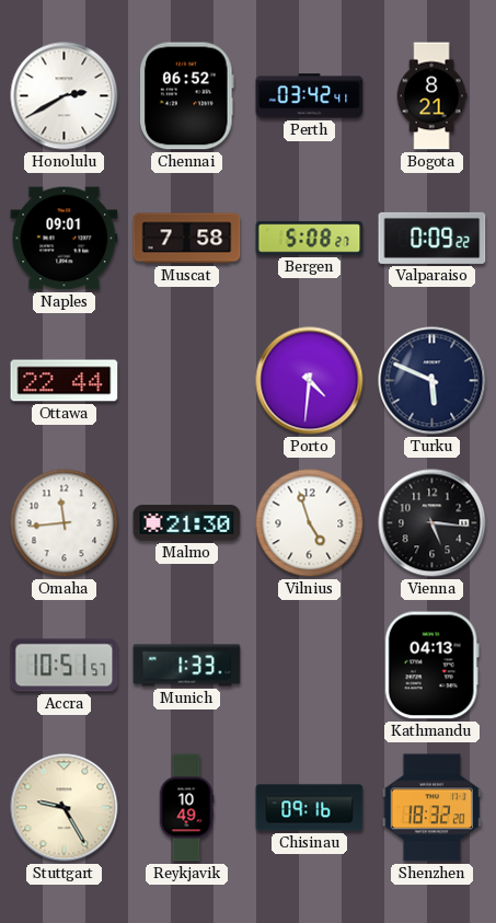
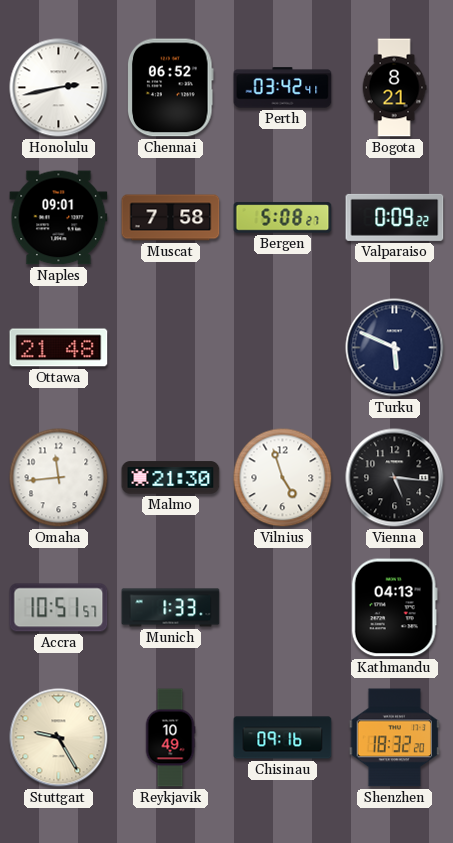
Honolulu: 2:40 -> 2:43 (59, 88)
Ottawa: 22:44 -> 21:48 (59, 348)
Porto: 4:31 -> none (310, 381)
